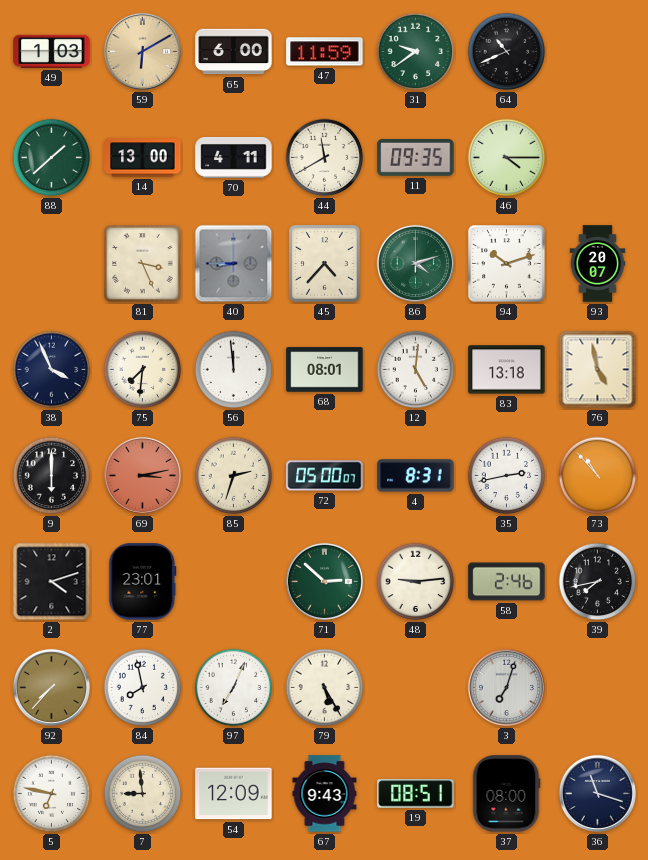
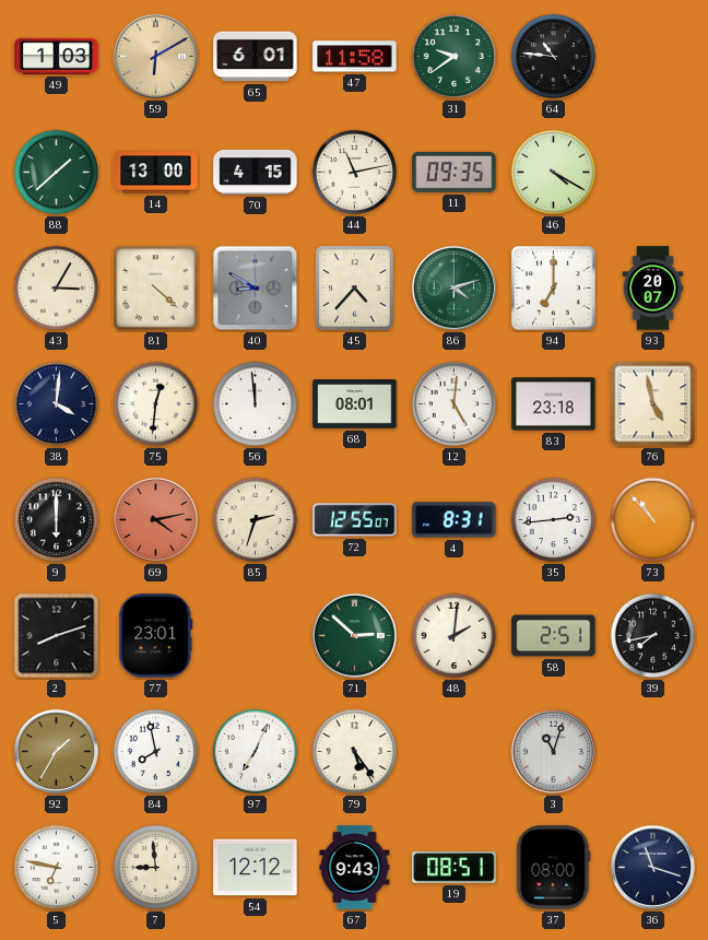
65: 6:00 -> 6:01 (256, 57)
47: 11:59 -> 11:58 (355, 57)
64: 10:41 -> 10:46 (554, 57)
70: 4:11 -> 4:15 (256, 173)
44: 11:40 -> 11:13 (355, 173)
46: 4:15 -> 4:20 (554, 173)
43: none -> 3:05 (57, 289)
81: 3:26 -> 4:22 (156, 289)
40: 8:45 -> 8:50 (256, 289)
94: 10:12 -> 7:00 (554, 289)
38: 3:56 -> 4:01 (57, 404)
75: 7:31 -> 12:31 (156, 404)
83: 13:18 -> 23:18 (554, 404)
69: 3:13 -> 4:13 (155, 519)
72: 05:00 -> 12:55 (355, 520)
35: 2:43 -> 2:44 (554, 520)
2: 4:12 -> 8:12 (57, 636)
48: 9:14 -> 2:01 (455, 636)
58: 2:46 -> 2:51 (554, 636)
92: 7:37 -> 1:35 (56, 751)
79: 5:25 -> 5:24 (355, 752)
3: 7:03 -> 11:03 (553, 751)
54: 12:09 -> 12:12 (256, 868)
